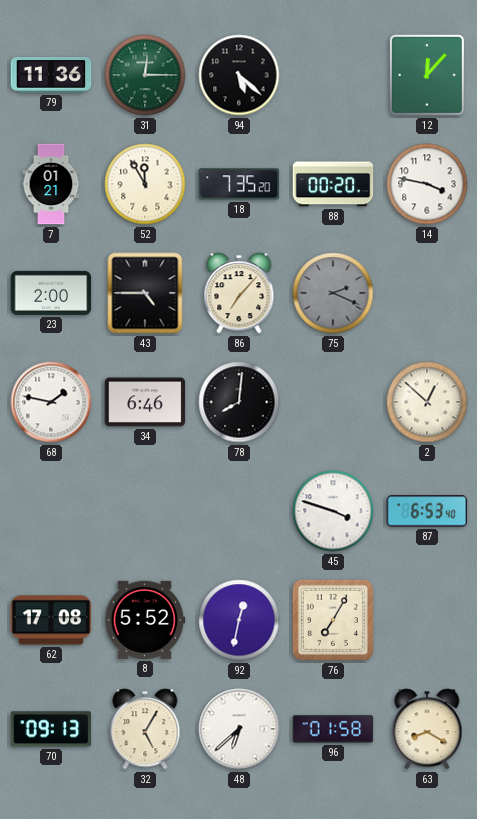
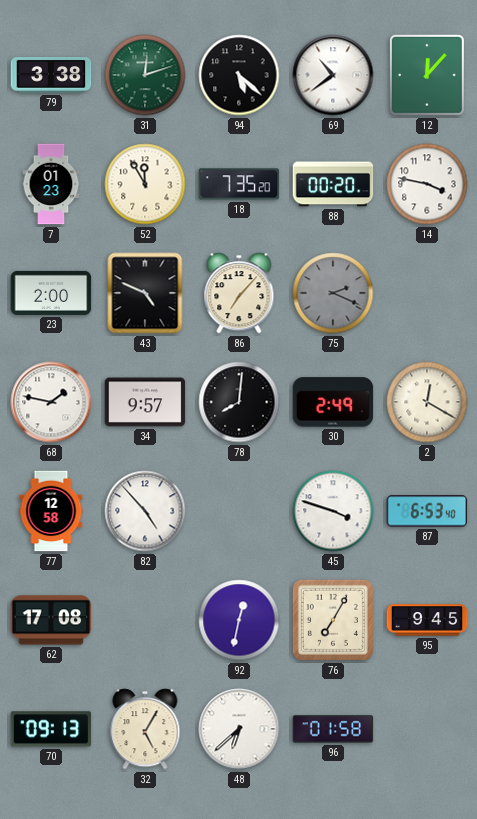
79: 11:36 -> 3:38 (51, 76)
31: 12:15 -> 12:12 (145, 75)
69: none -> 10:39 (333, 75)
7: 01:21 -> 01:23 (51, 184)
43: 4:45 -> 4:49 (145, 293)
34: 6:46 -> 9:57 (145, 402)
30: none -> 2:49 (333, 402)
2: 12:52 -> 12:20 (427, 402)
77: none -> 12:58 (51, 511)
82: none -> 4:53 (145, 511)
8: 5:52 -> none (145, 620)
95: none -> 9:45 (427, 620)
63: 8:20 -> none (427, 729)
